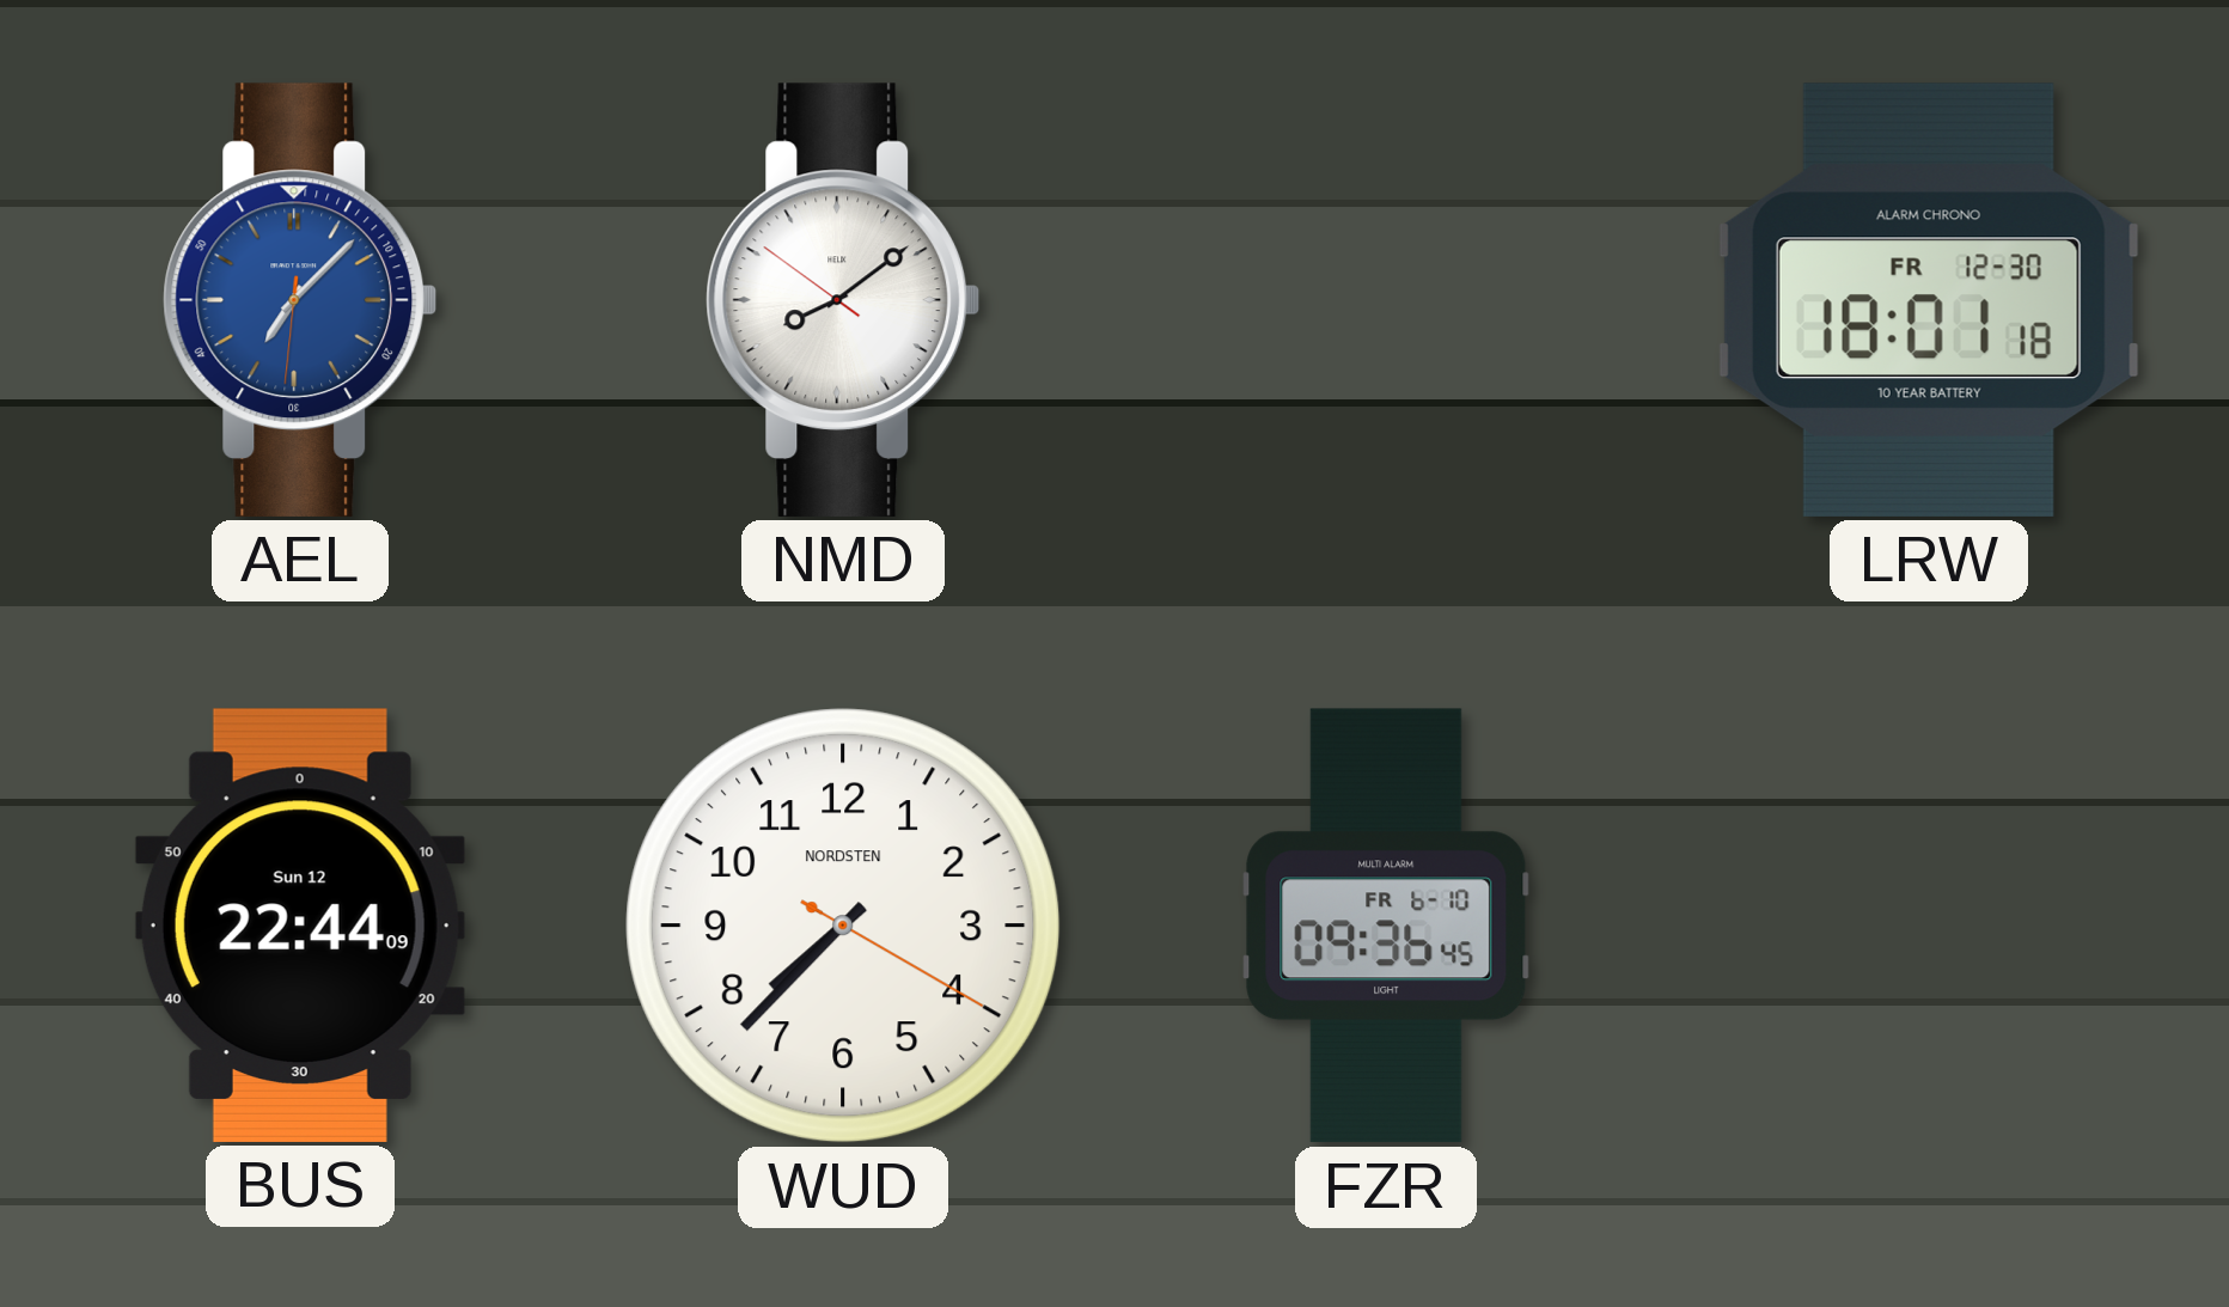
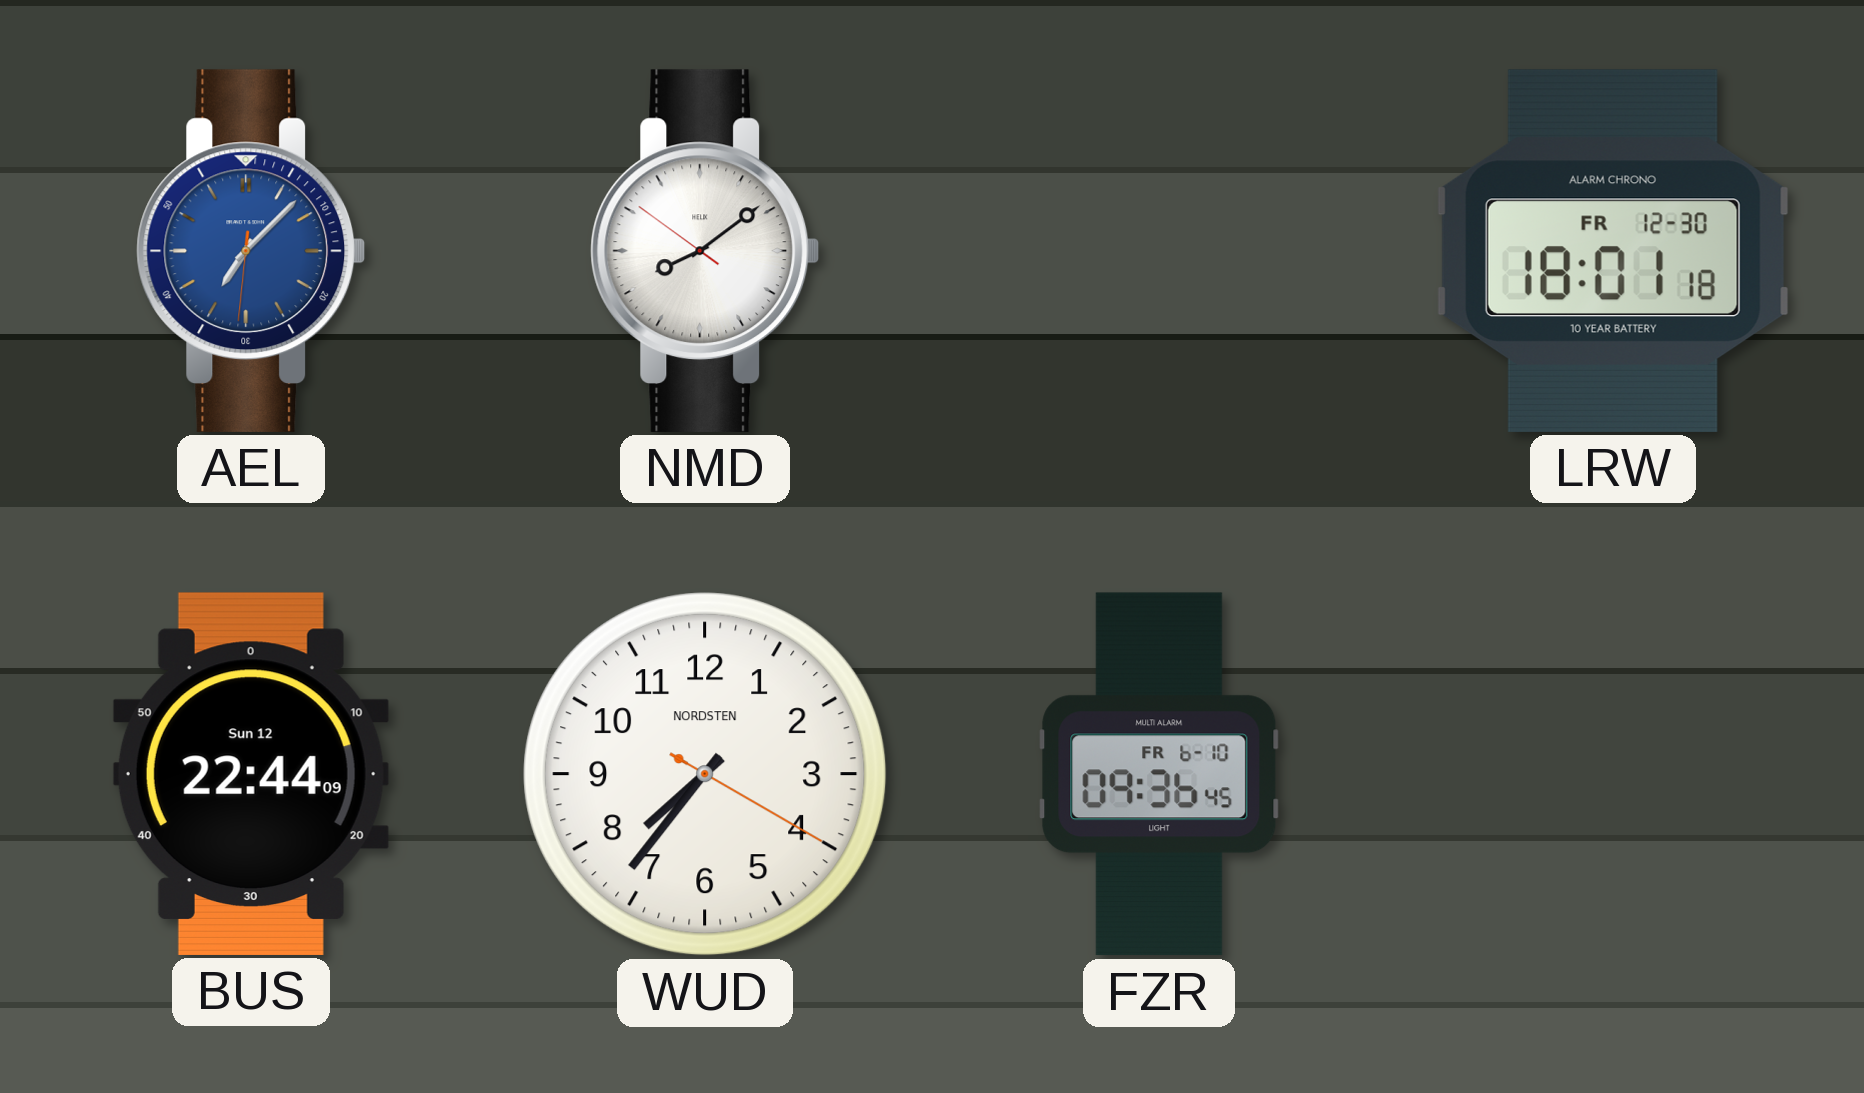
WUD: 7:37 -> 7:36 (705, 774)
